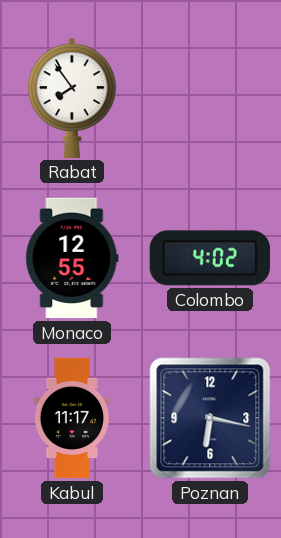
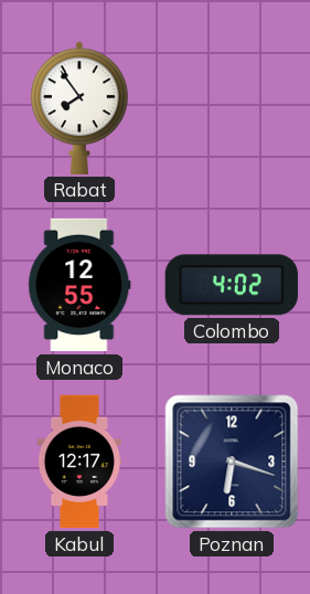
Kabul: 11:17 -> 12:17 (79, 462)
Poznan: 6:17 -> 6:18 (232, 462)
